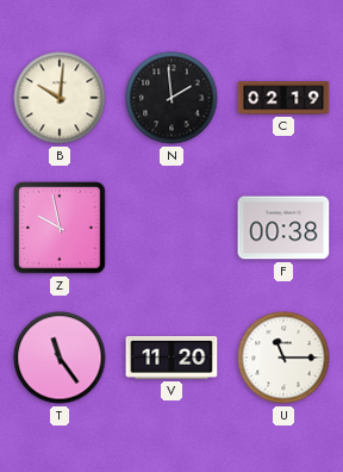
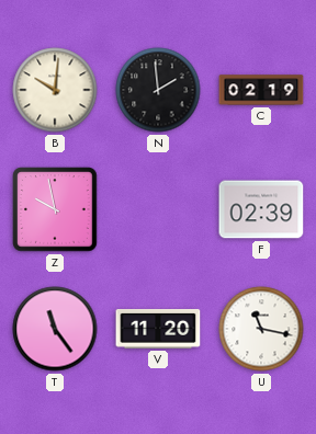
F: 00:38 -> 02:39 (261, 209)
U: 11:15 -> 11:17 (261, 329)
